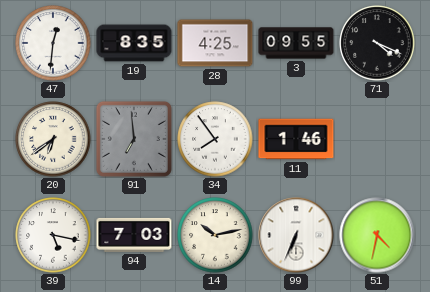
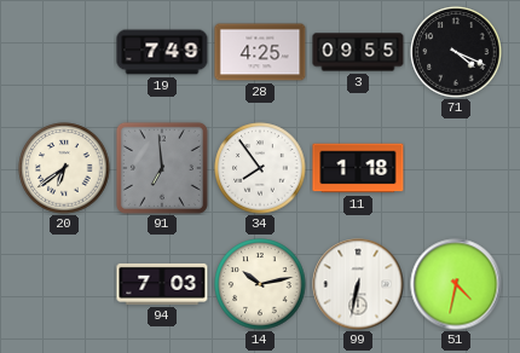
47: 12:31 -> none (53, 43)
19: 8:35 -> 7:49 (162, 52)
11: 1:46 -> 1:18 (358, 168)
39: 5:17 -> none (53, 235)
99: 6:34 -> 6:32 (358, 284)
